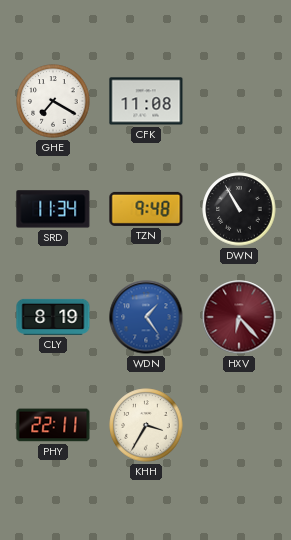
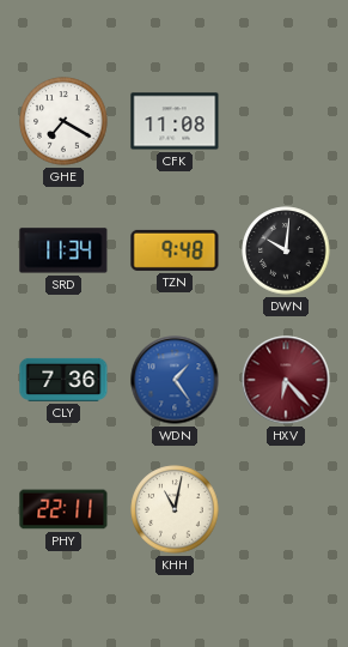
DWN: 10:55 -> 10:01 (286, 250)
CLY: 8:19 -> 7:36 (63, 380)
KHH: 3:35 -> 11:02 (175, 509)
